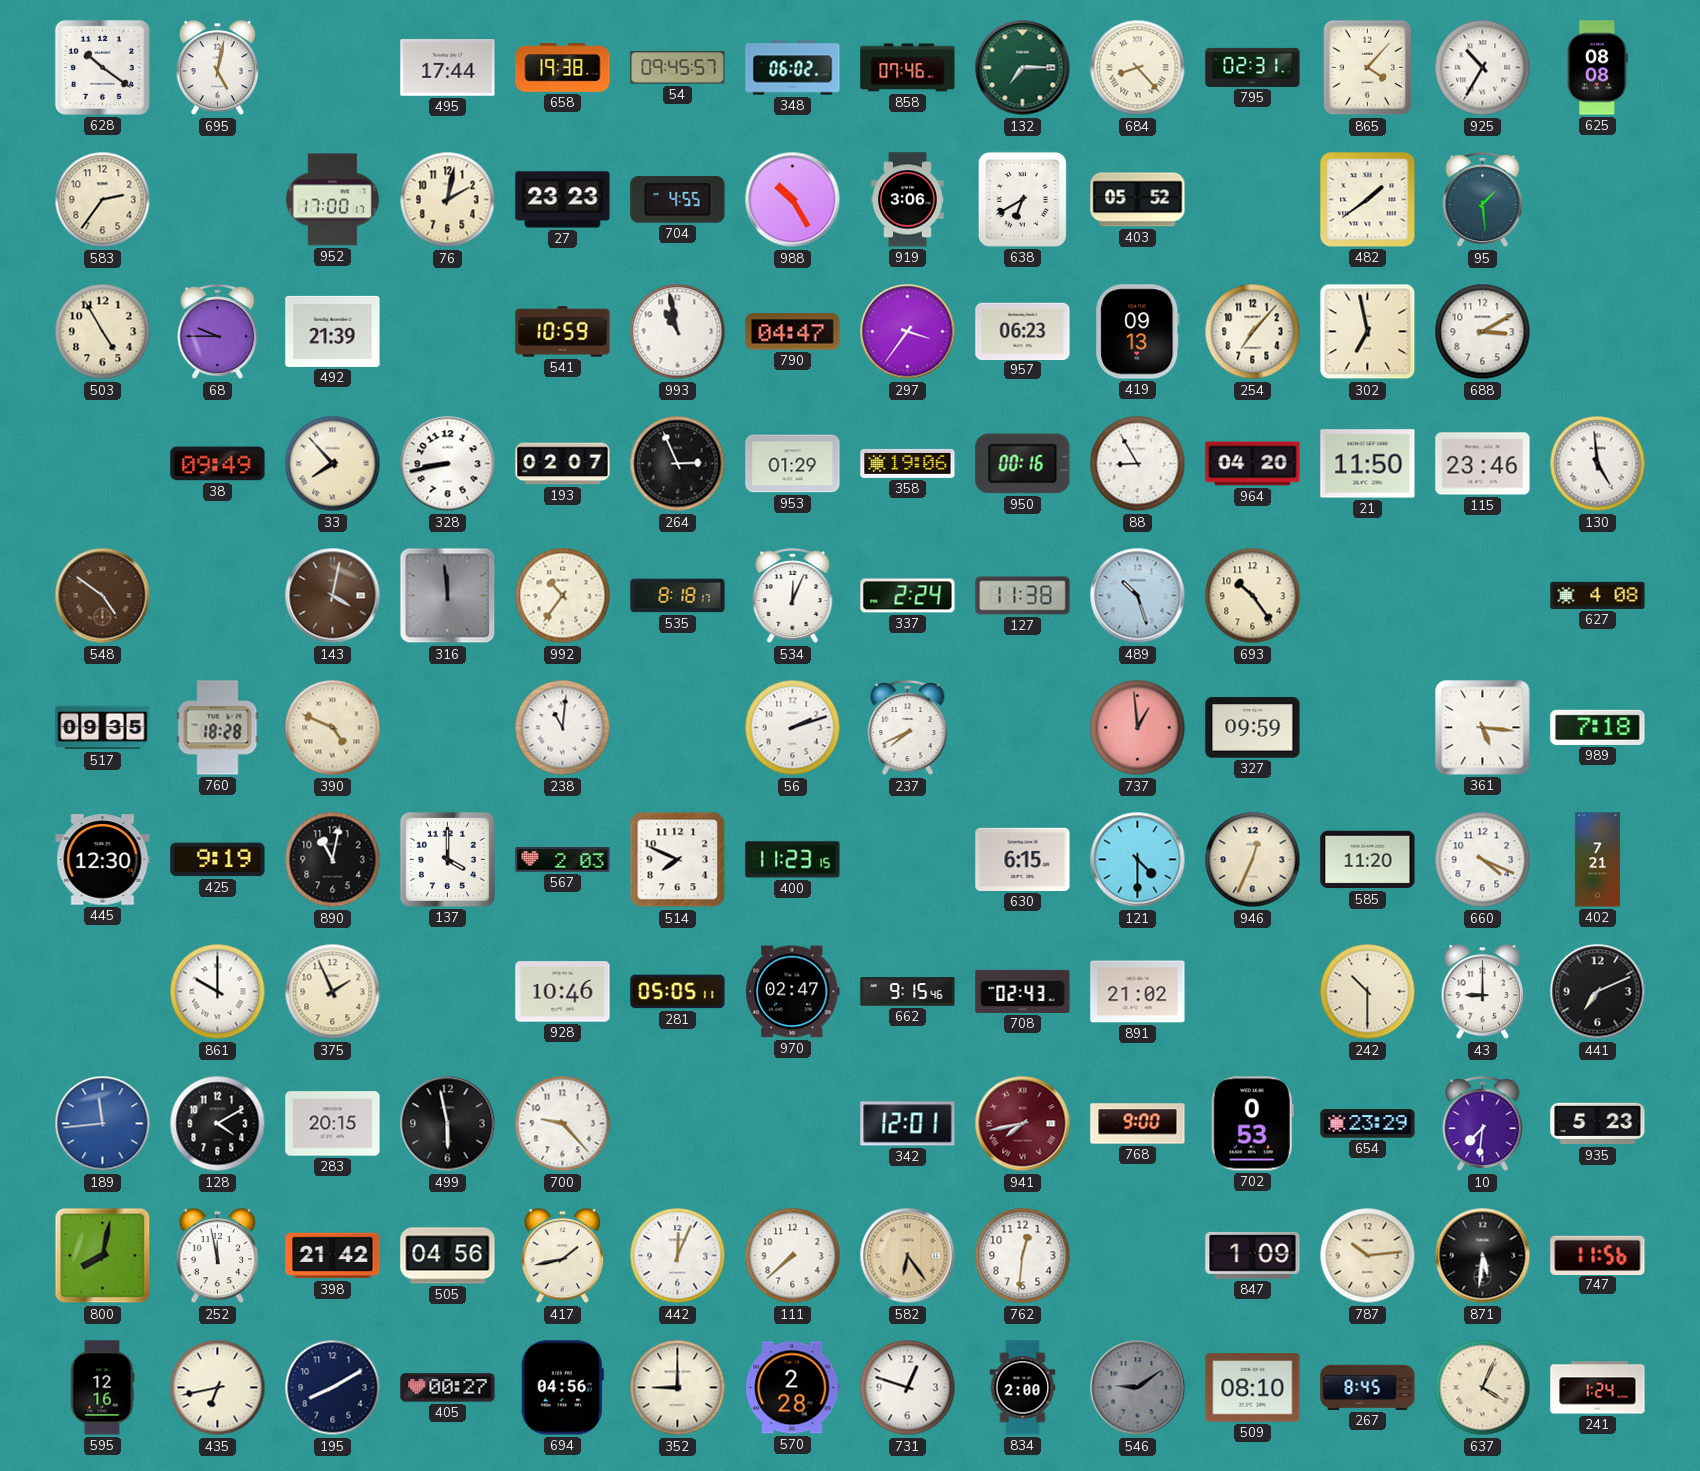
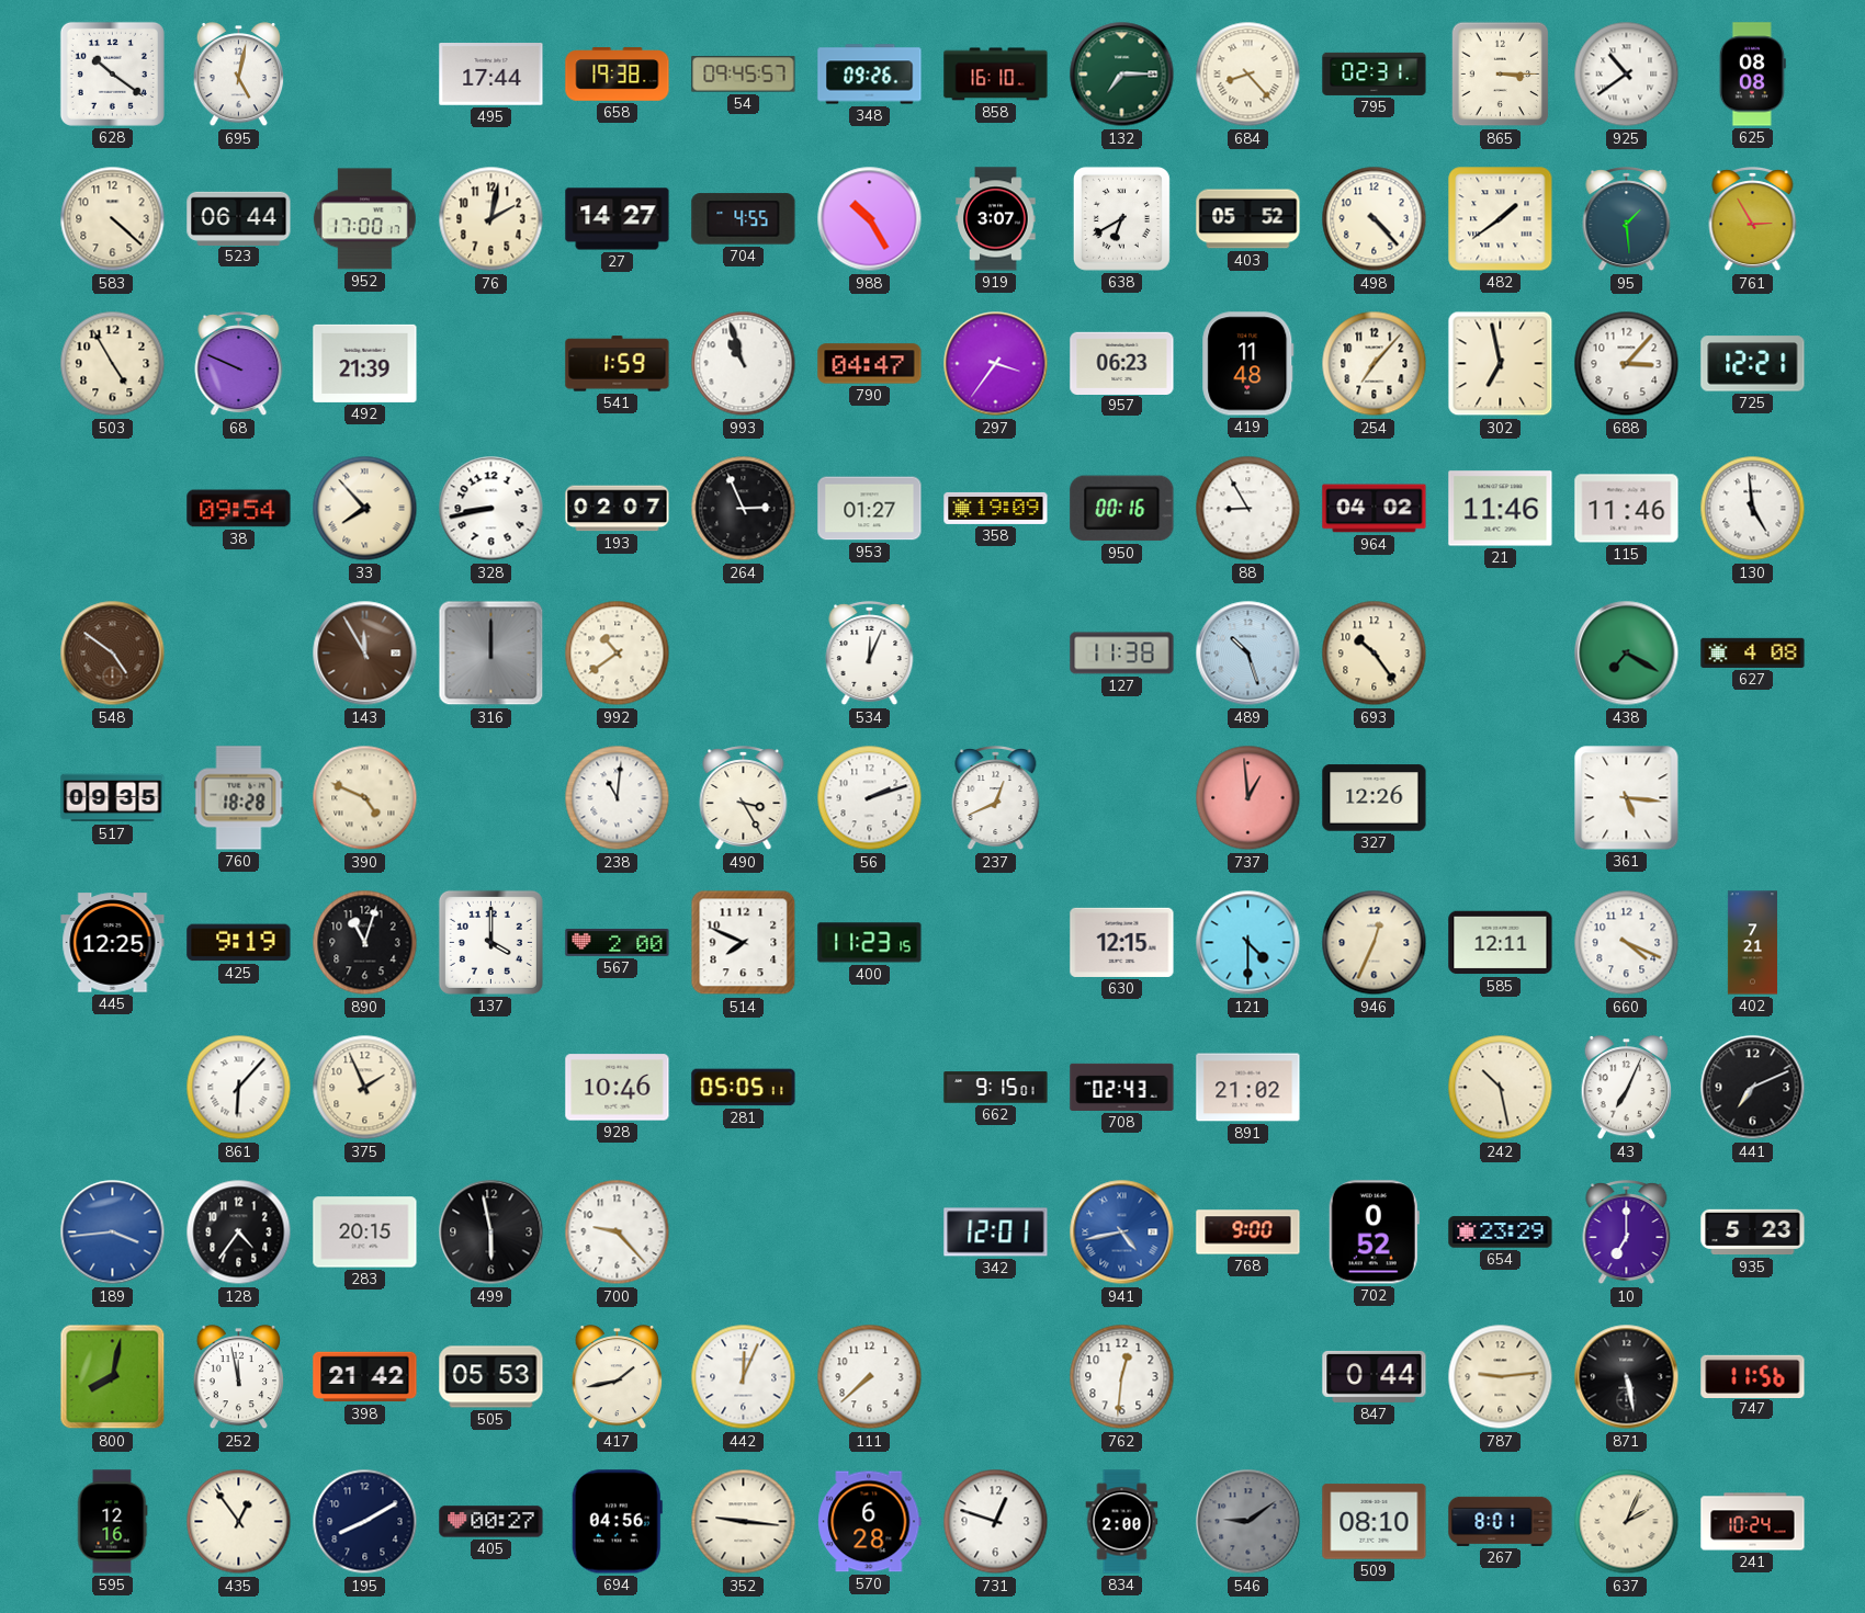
348: 06:02 -> 09:26 (870, 75)
858: 07:46 -> 16:10 (996, 75)
865: 4:07 -> 3:15 (1501, 75)
925: 10:35 -> 10:39 (1627, 75)
583: 2:36 -> 4:22 (113, 219)
523: none -> 06:44 (239, 218)
27: 23:23 -> 14:27 (618, 219)
919: 3:06 -> 3:07 (996, 219)
498: none -> 4:23 (1375, 219)
761: none -> 2:55 (1753, 220)
68: 9:45 -> 9:49 (239, 365)
541: 10:59 -> 1:59 (618, 364)
993: 10:58 -> 10:57 (744, 364)
419: 09:13 -> 11:48 (1248, 364)
688: 3:10 -> 3:07 (1627, 364)
725: none -> 12:21 (1753, 364)
38: 09:49 -> 09:54 (239, 509)
953: 01:29 -> 01:27 (870, 509)
358: 19:06 -> 19:09 (996, 508)
964: 04:20 -> 04:02 (1375, 509)
21: 11:50 -> 11:46 (1501, 509)
115: 23:46 -> 11:46 (1627, 509)
143: 4:02 -> 11:55 (365, 654)
316: 11:59 -> 12:00 (491, 654)
992: 10:36 -> 10:39 (618, 654)
535: 8:18 -> none (678, 596)
337: 2:24 -> none (908, 596)
438: none -> 7:20 (1627, 654)
490: none -> 3:25 (744, 799)
237: 7:41 -> 12:41 (996, 799)
327: 09:59 -> 12:26 (1375, 798)
989: 7:18 -> none (1598, 727)
445: 12:30 -> 12:25 (113, 943)
890: 11:02 -> 11:03 (365, 943)
567: 2:03 -> 2:00 (618, 943)
630: 6:15 -> 12:15 (1122, 942)
585: 11:20 -> 12:11 (1501, 943)
861: 10:00 -> 6:07 (239, 1088)
970: 02:47 -> none (793, 992)
662: 9:15:46 -> 9:15:01 (996, 1088)
242: 10:30 -> 10:28 (1501, 1088)
43: 9:00 -> 7:04 (1627, 1088)
189: 11:44 -> 3:44 (113, 1233)
128: 4:10 -> 4:36 (239, 1233)
941: 7:43 -> 4:43 (1122, 1233)
941 dial: burgundy -> blue (1122, 1233)
702: 0:53 -> 0:52 (1374, 1233)
10: 7:31 -> 7:00 (1627, 1234)
505: 04:56 -> 05:53 (491, 1377)
582: 6:24 -> none (908, 1256)
847: 1:09 -> 0:44 (1375, 1376)
787: 10:14 -> 9:14 (1501, 1377)
871: 5:31 -> 5:28 (1627, 1377)
435: 6:43 -> 12:54 (239, 1522)
352: 9:00 -> 9:16 (744, 1522)
570: 2:28 -> 6:28 (870, 1522)
267: 8:45 -> 8:01 (1501, 1521)
637: 4:04 -> 2:04 (1627, 1522)
241: 1:24 -> 10:24 (1753, 1522)
